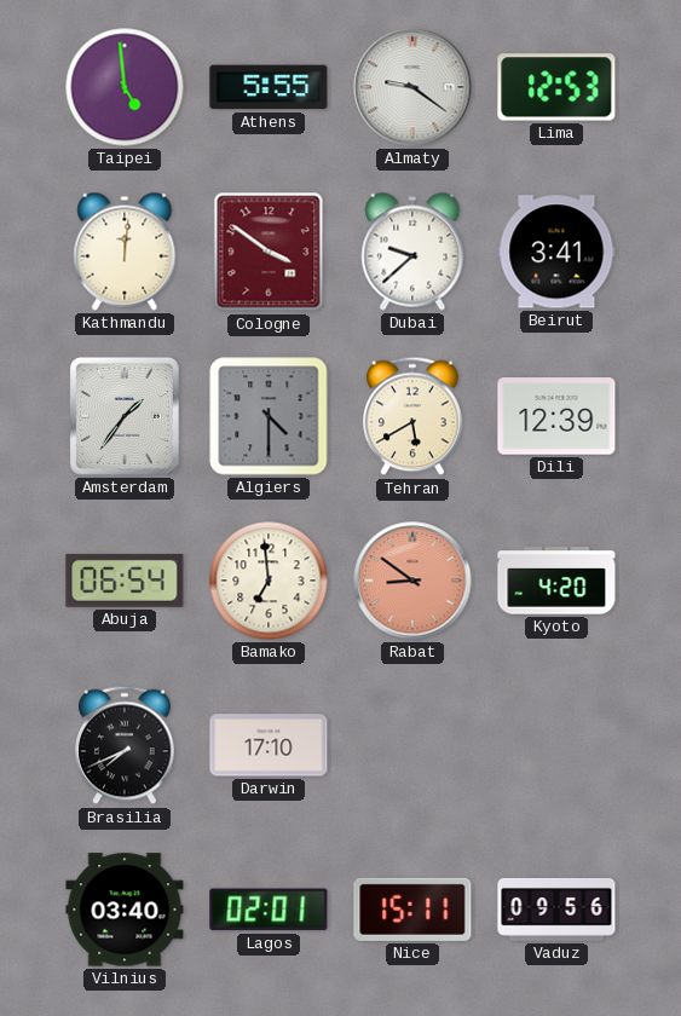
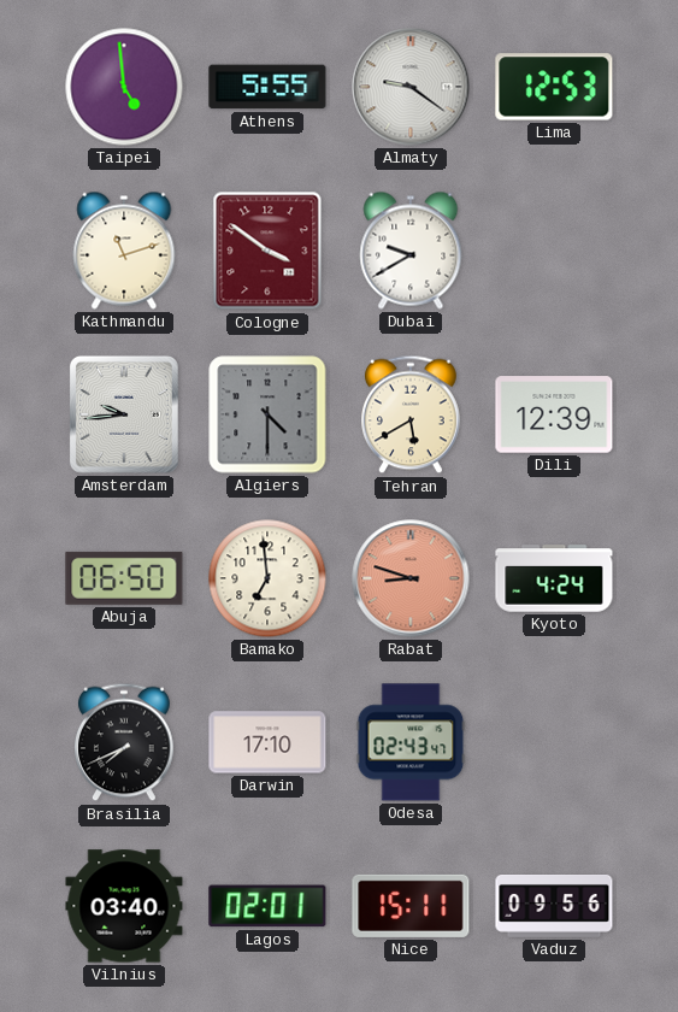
Kathmandu: 12:01 -> 11:12 (124, 251)
Dubai: 9:38 -> 9:40 (411, 251)
Beirut: 3:41 -> none (556, 252)
Amsterdam: 1:36 -> 9:44 (124, 414)
Abuja: 06:54 -> 06:50 (124, 578)
Rabat: 8:51 -> 8:48 (411, 578)
Kyoto: 4:20 -> 4:24 (554, 578)
Odesa: none -> 02:43 (411, 742)
